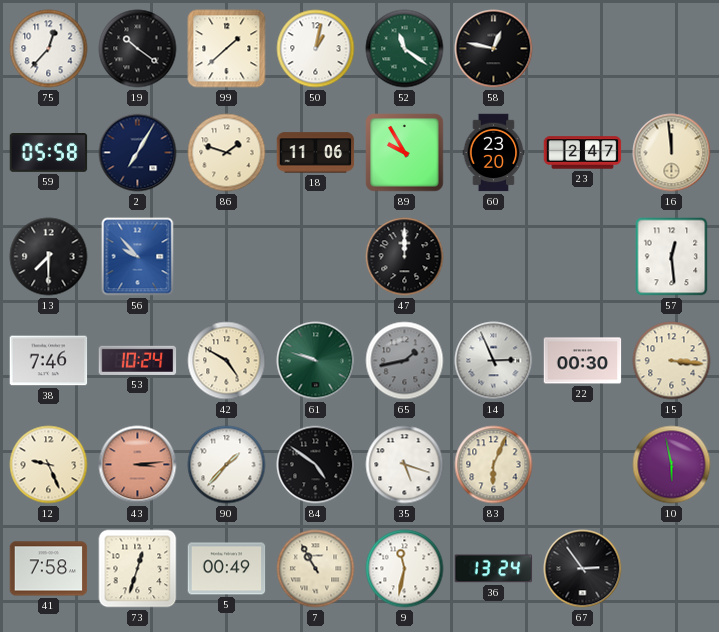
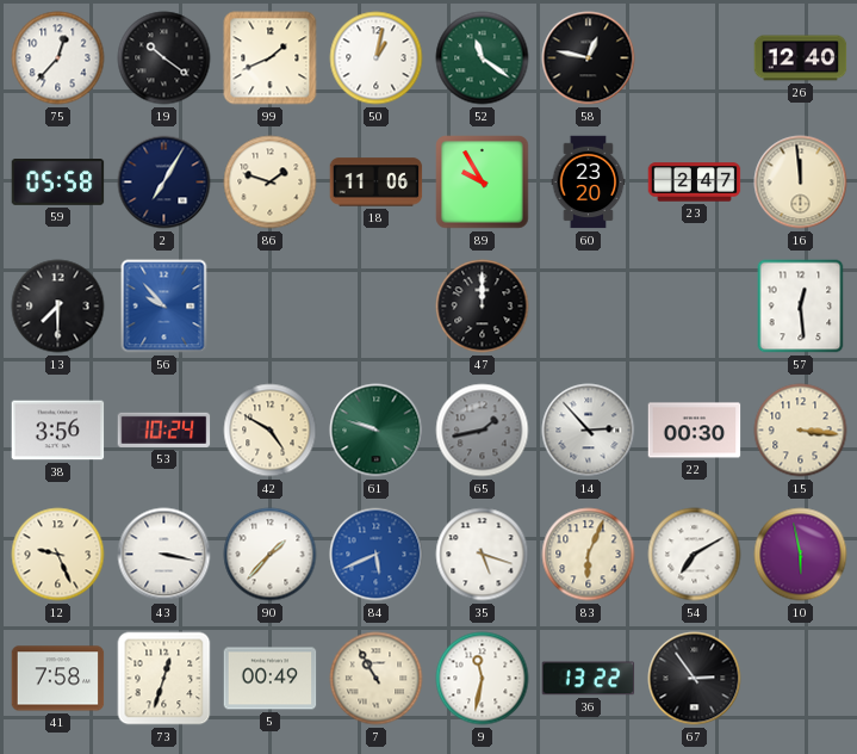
99: 1:38 -> 1:41 (271, 58)
26: none -> 12:40 (801, 58)
38: 7:46 -> 3:56 (58, 431)
14: 2:56 -> 2:53 (589, 431)
43: 3:14 -> 3:17 (164, 555)
43 dial: salmon -> white (164, 555)
84: 4:51 -> 5:41 (377, 555)
84 dial: black -> blue (377, 555)
54: none -> 7:10 (695, 555)
36: 13:24 -> 13:22 (589, 679)
